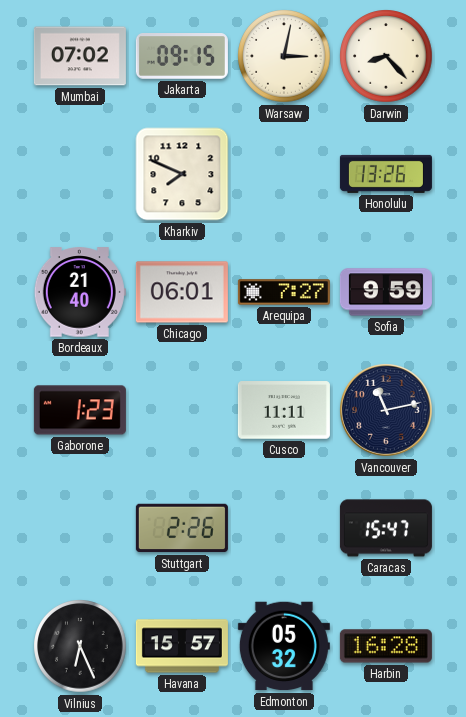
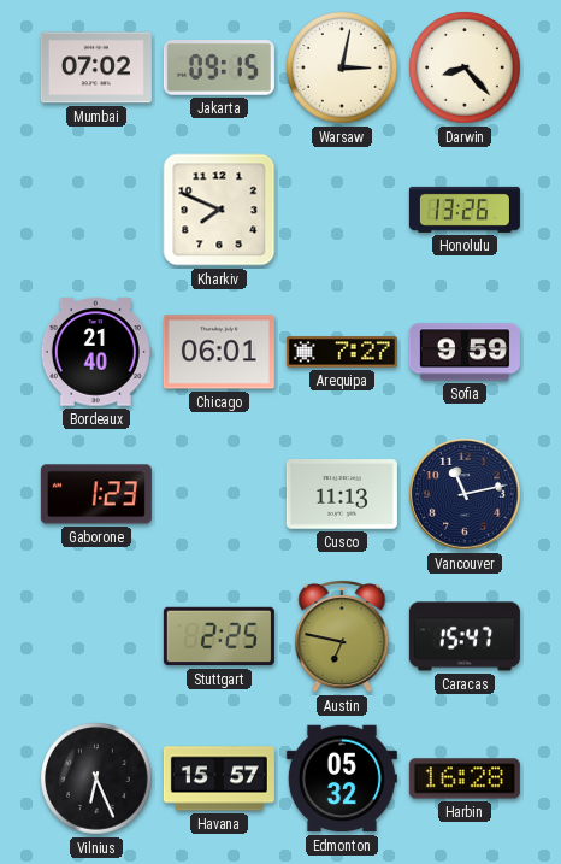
Cusco: 11:11 -> 11:13 (342, 494)
Stuttgart: 2:26 -> 2:25 (219, 636)
Austin: none -> 6:47 (342, 636)
